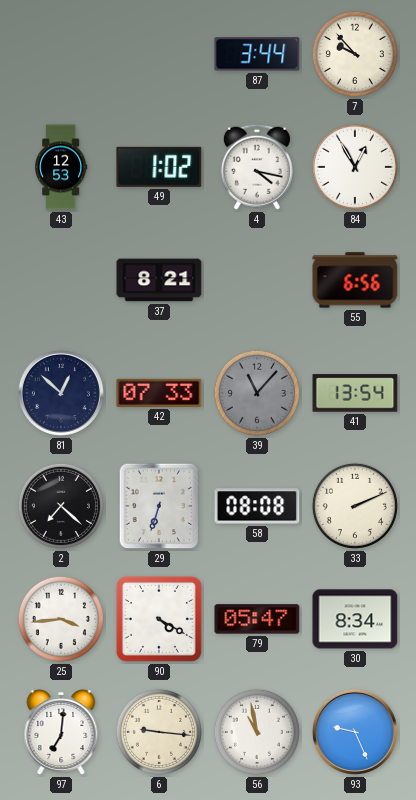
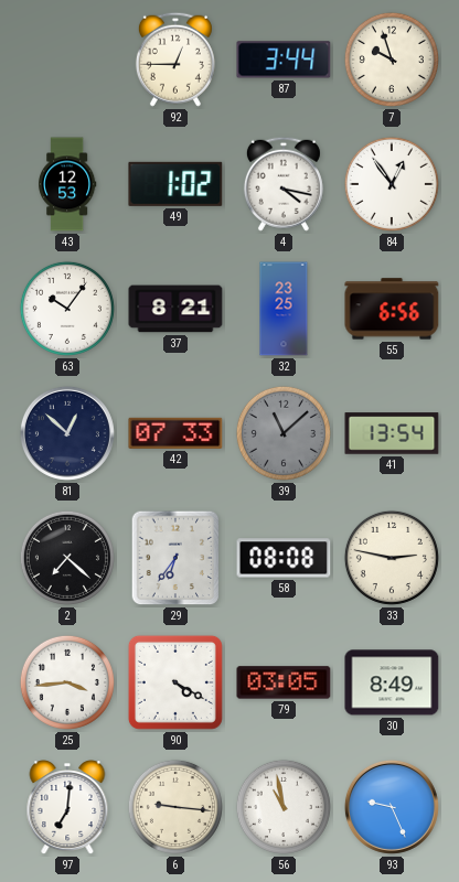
92: none -> 12:45 (175, 60)
7: 9:53 -> 9:57 (392, 60)
84: 12:55 -> 12:54 (392, 184)
63: none -> 10:06 (67, 309)
32: none -> 23:25 (284, 309)
39: 11:07 -> 11:08 (284, 433)
29: 6:33 -> 6:36 (175, 558)
33: 2:11 -> 2:47 (392, 558)
79: 05:47 -> 03:05 (284, 682)
30: 8:34 -> 8:49 (392, 682)
